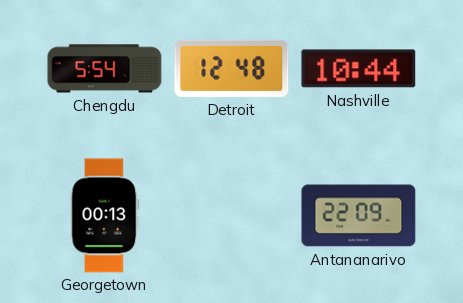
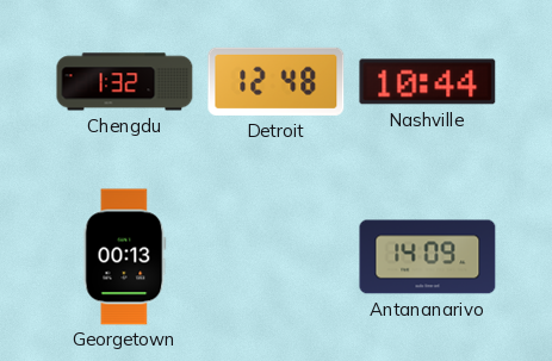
Chengdu: 5:54 -> 1:32 (125, 82)
Antananarivo: 22:09 -> 14:09 (428, 257)
